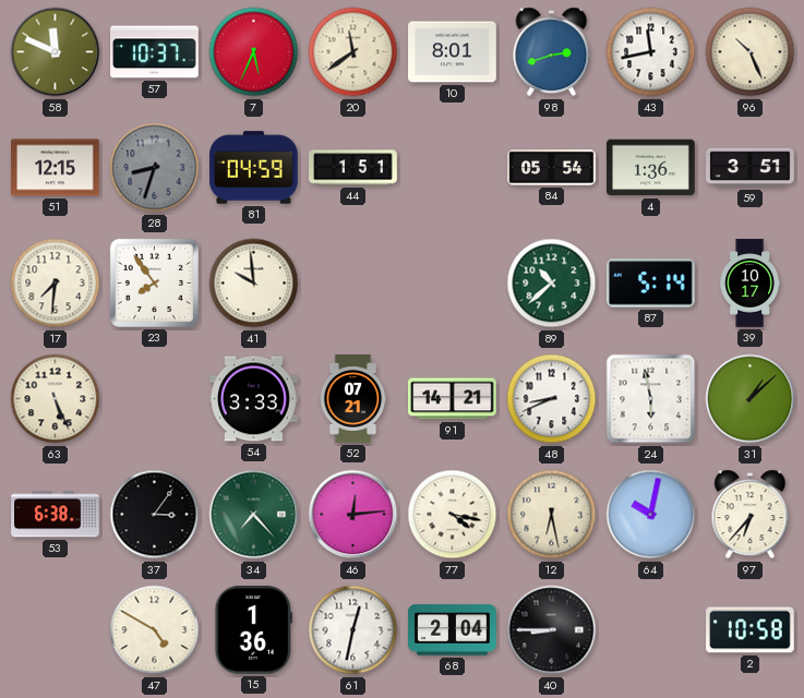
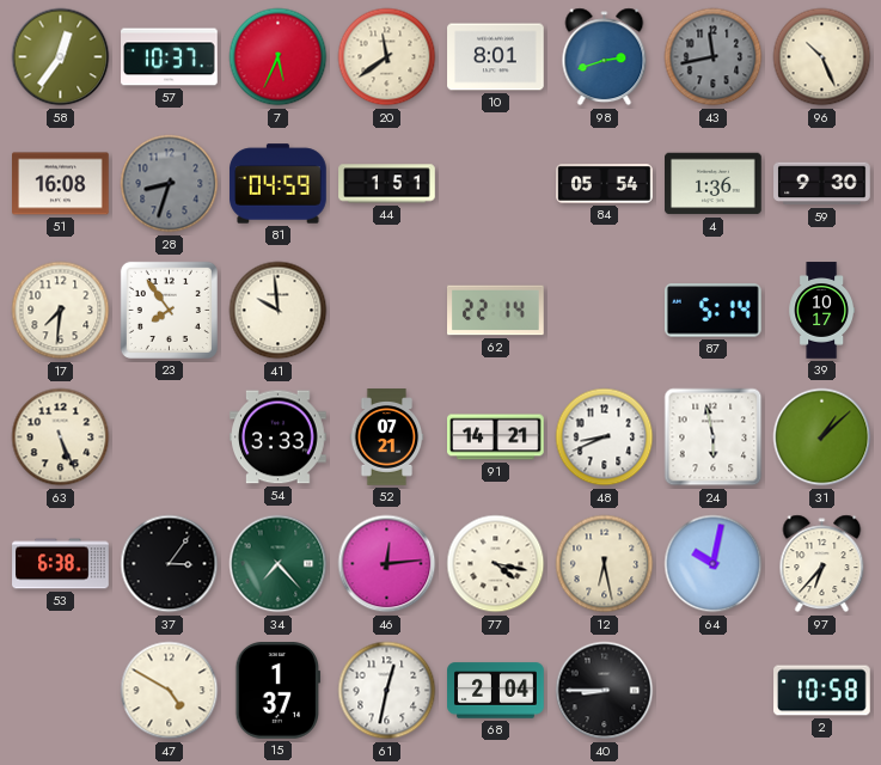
58: 11:49 -> 12:36 (61, 57)
43 dial: white -> grey (714, 57)
51: 12:15 -> 16:08 (61, 184)
59: 3:51 -> 9:30 (822, 184)
62: none -> 22:14 (496, 311)
89: 10:38 -> none (552, 284)
15: 1:36 -> 1:37 (277, 691)
